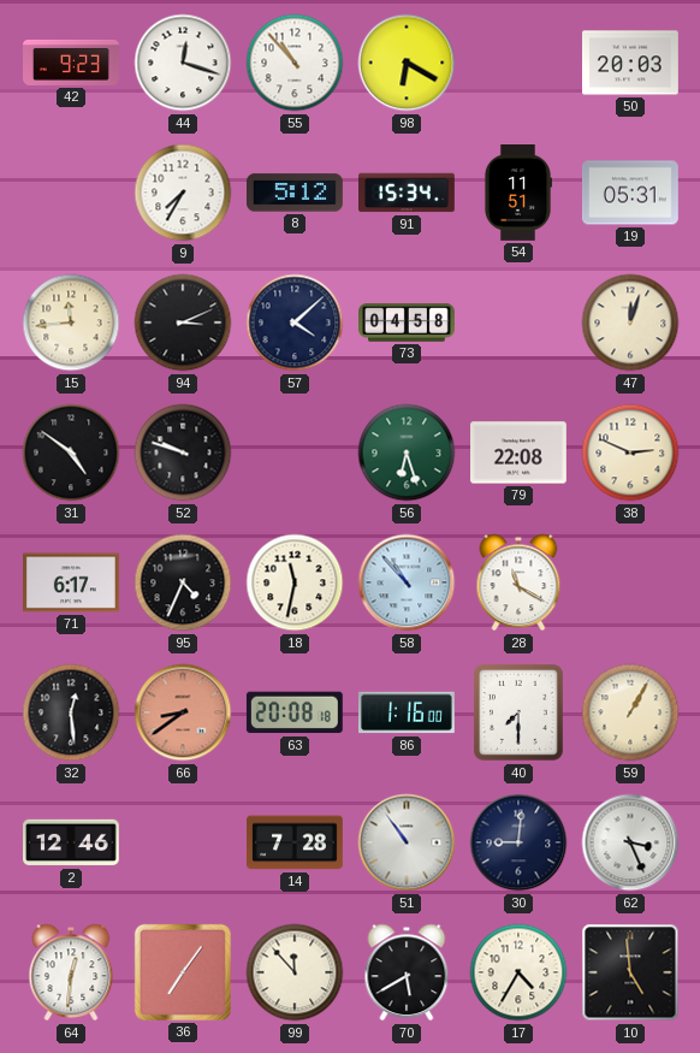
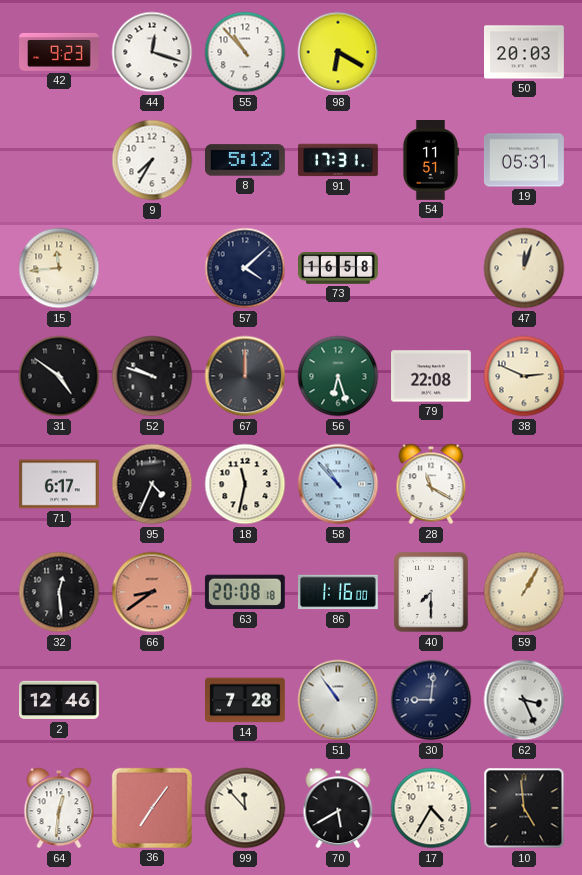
91: 15:34 -> 17:31 (339, 160)
94: 3:11 -> none (183, 323)
73: 04:58 -> 16:58 (339, 268)
67: none -> 12:00 (245, 376)
